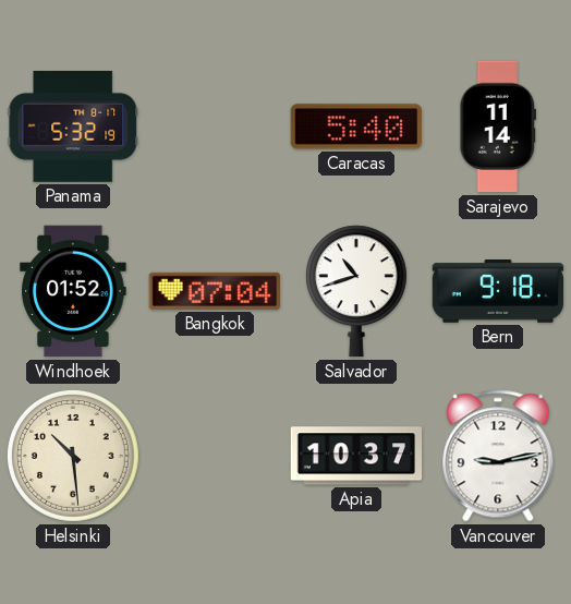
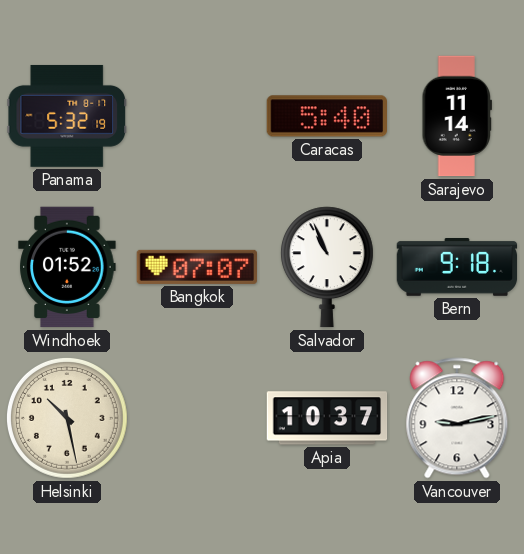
Bangkok: 07:04 -> 07:07 (196, 267)
Salvador: 10:42 -> 10:56 (327, 267)
Helsinki: 10:29 -> 10:28 (67, 418)
